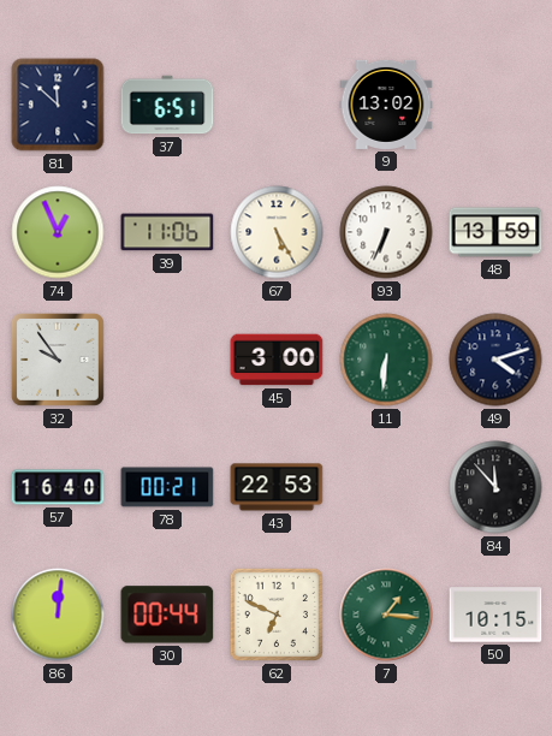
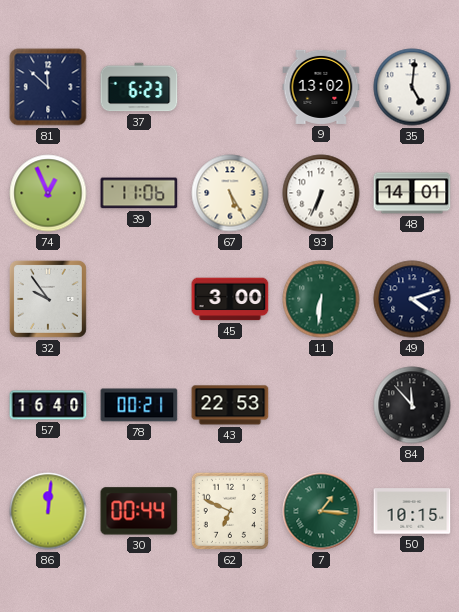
37: 6:51 -> 6:23 (139, 87)
35: none -> 5:01 (412, 87)
48: 13:59 -> 14:01 (412, 193)
